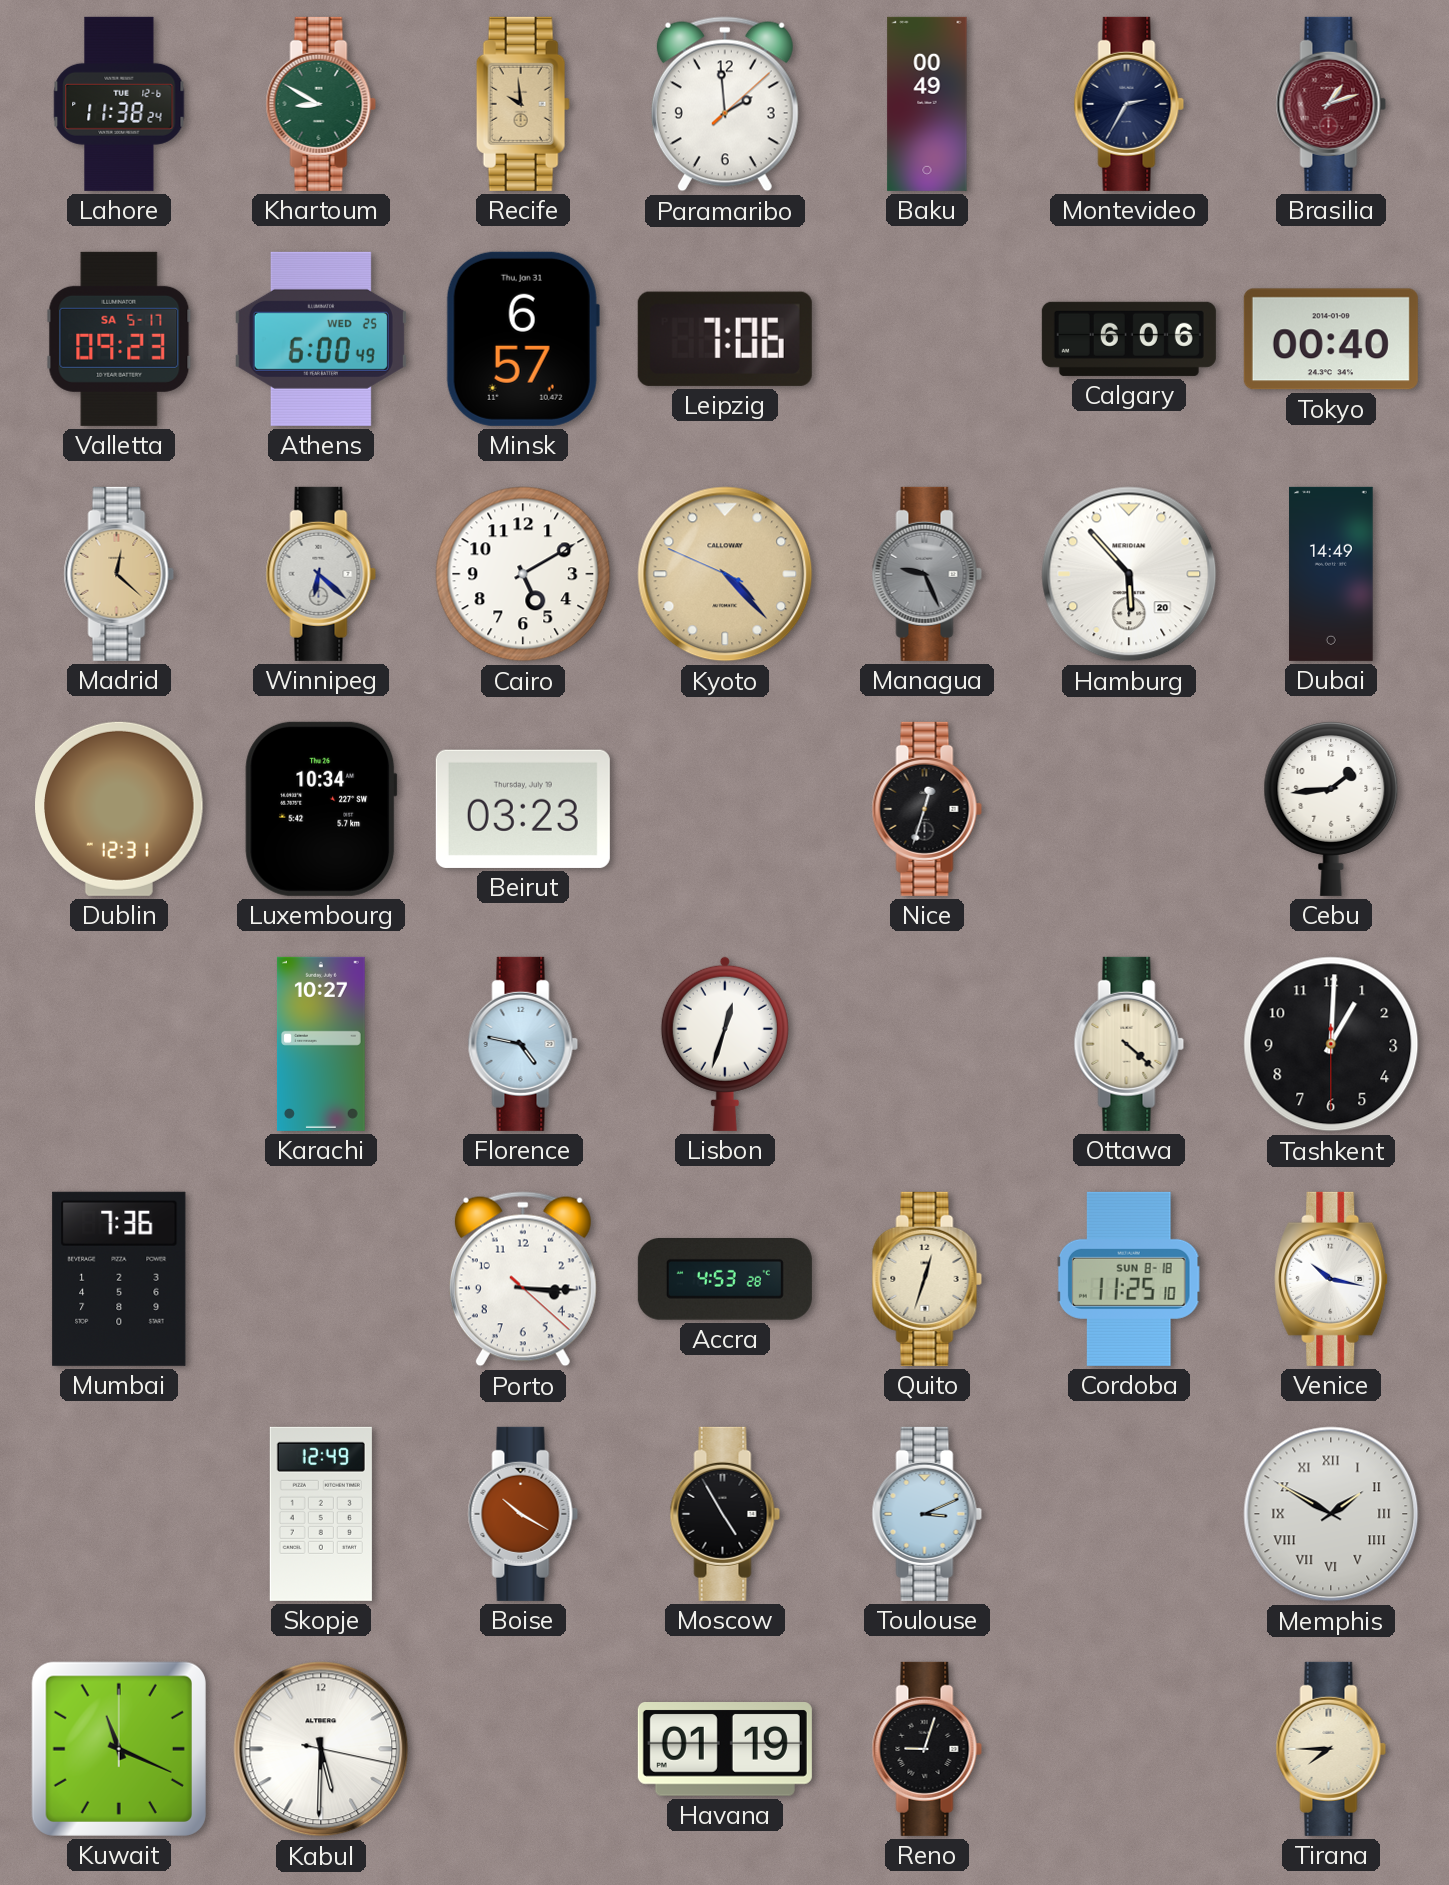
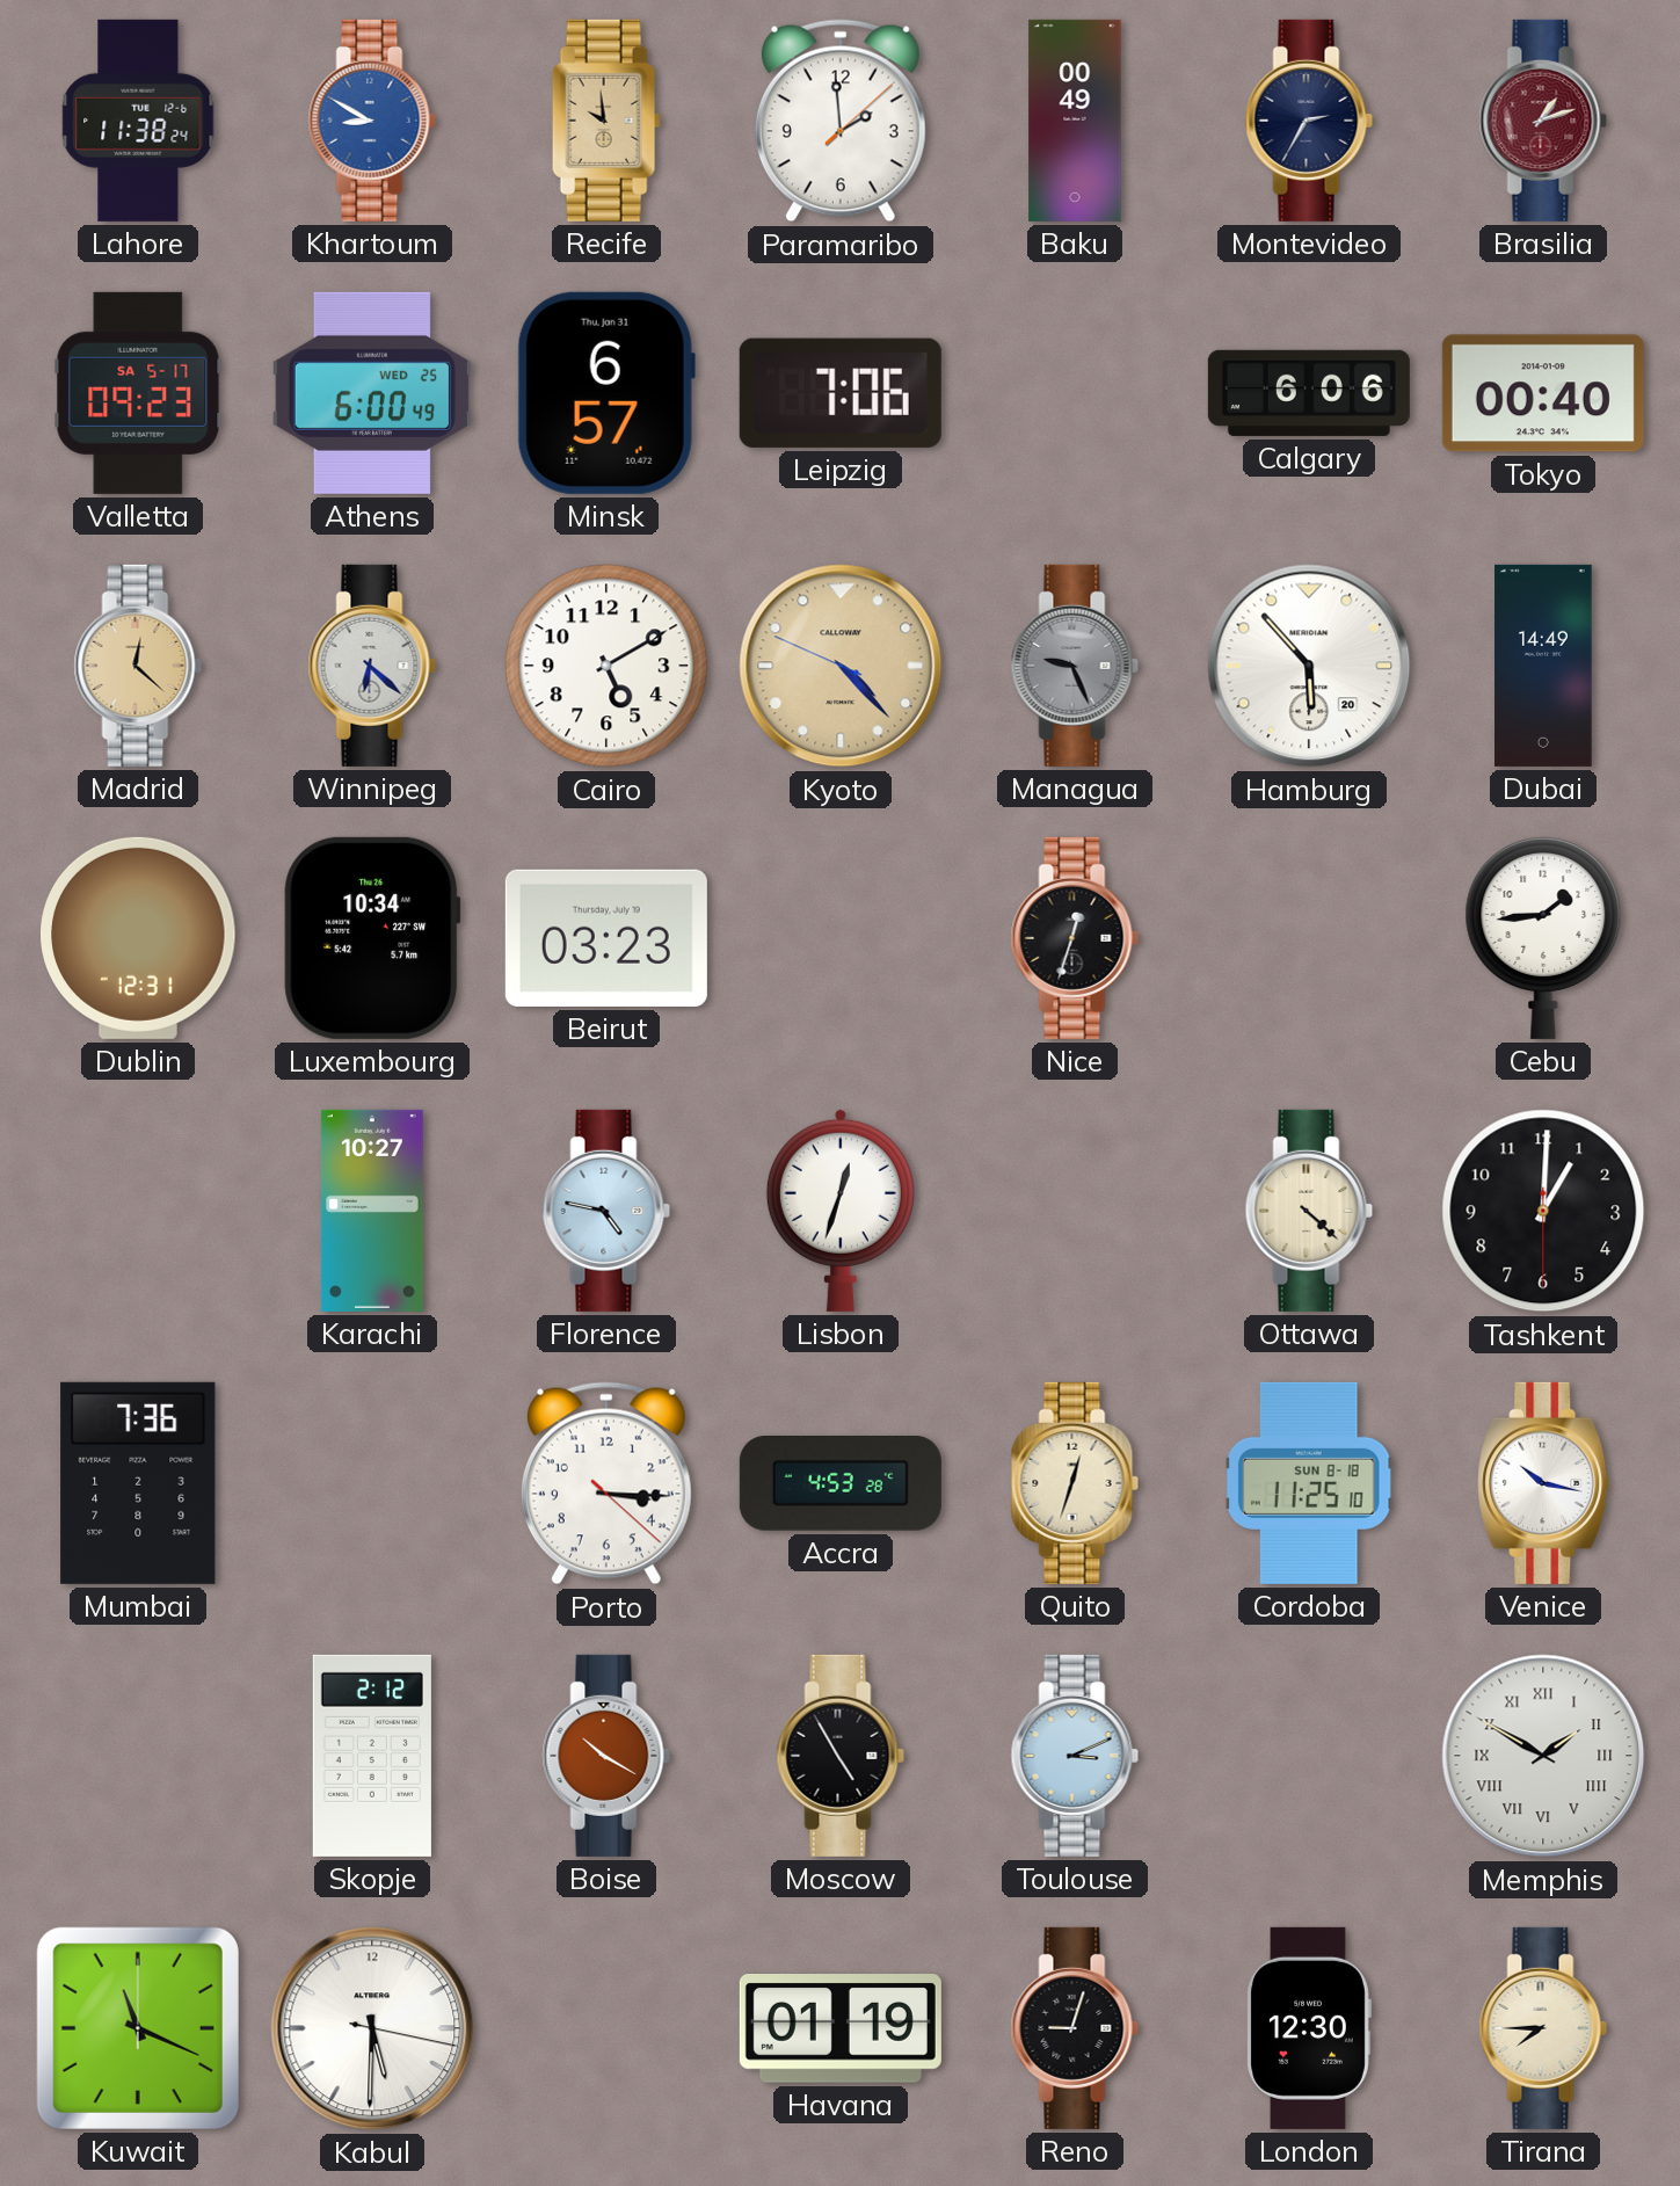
Khartoum dial: green -> blue (372, 121)
Skopje: 12:49 -> 2:12 (372, 1756)
London: none -> 12:30 (1309, 2028)
